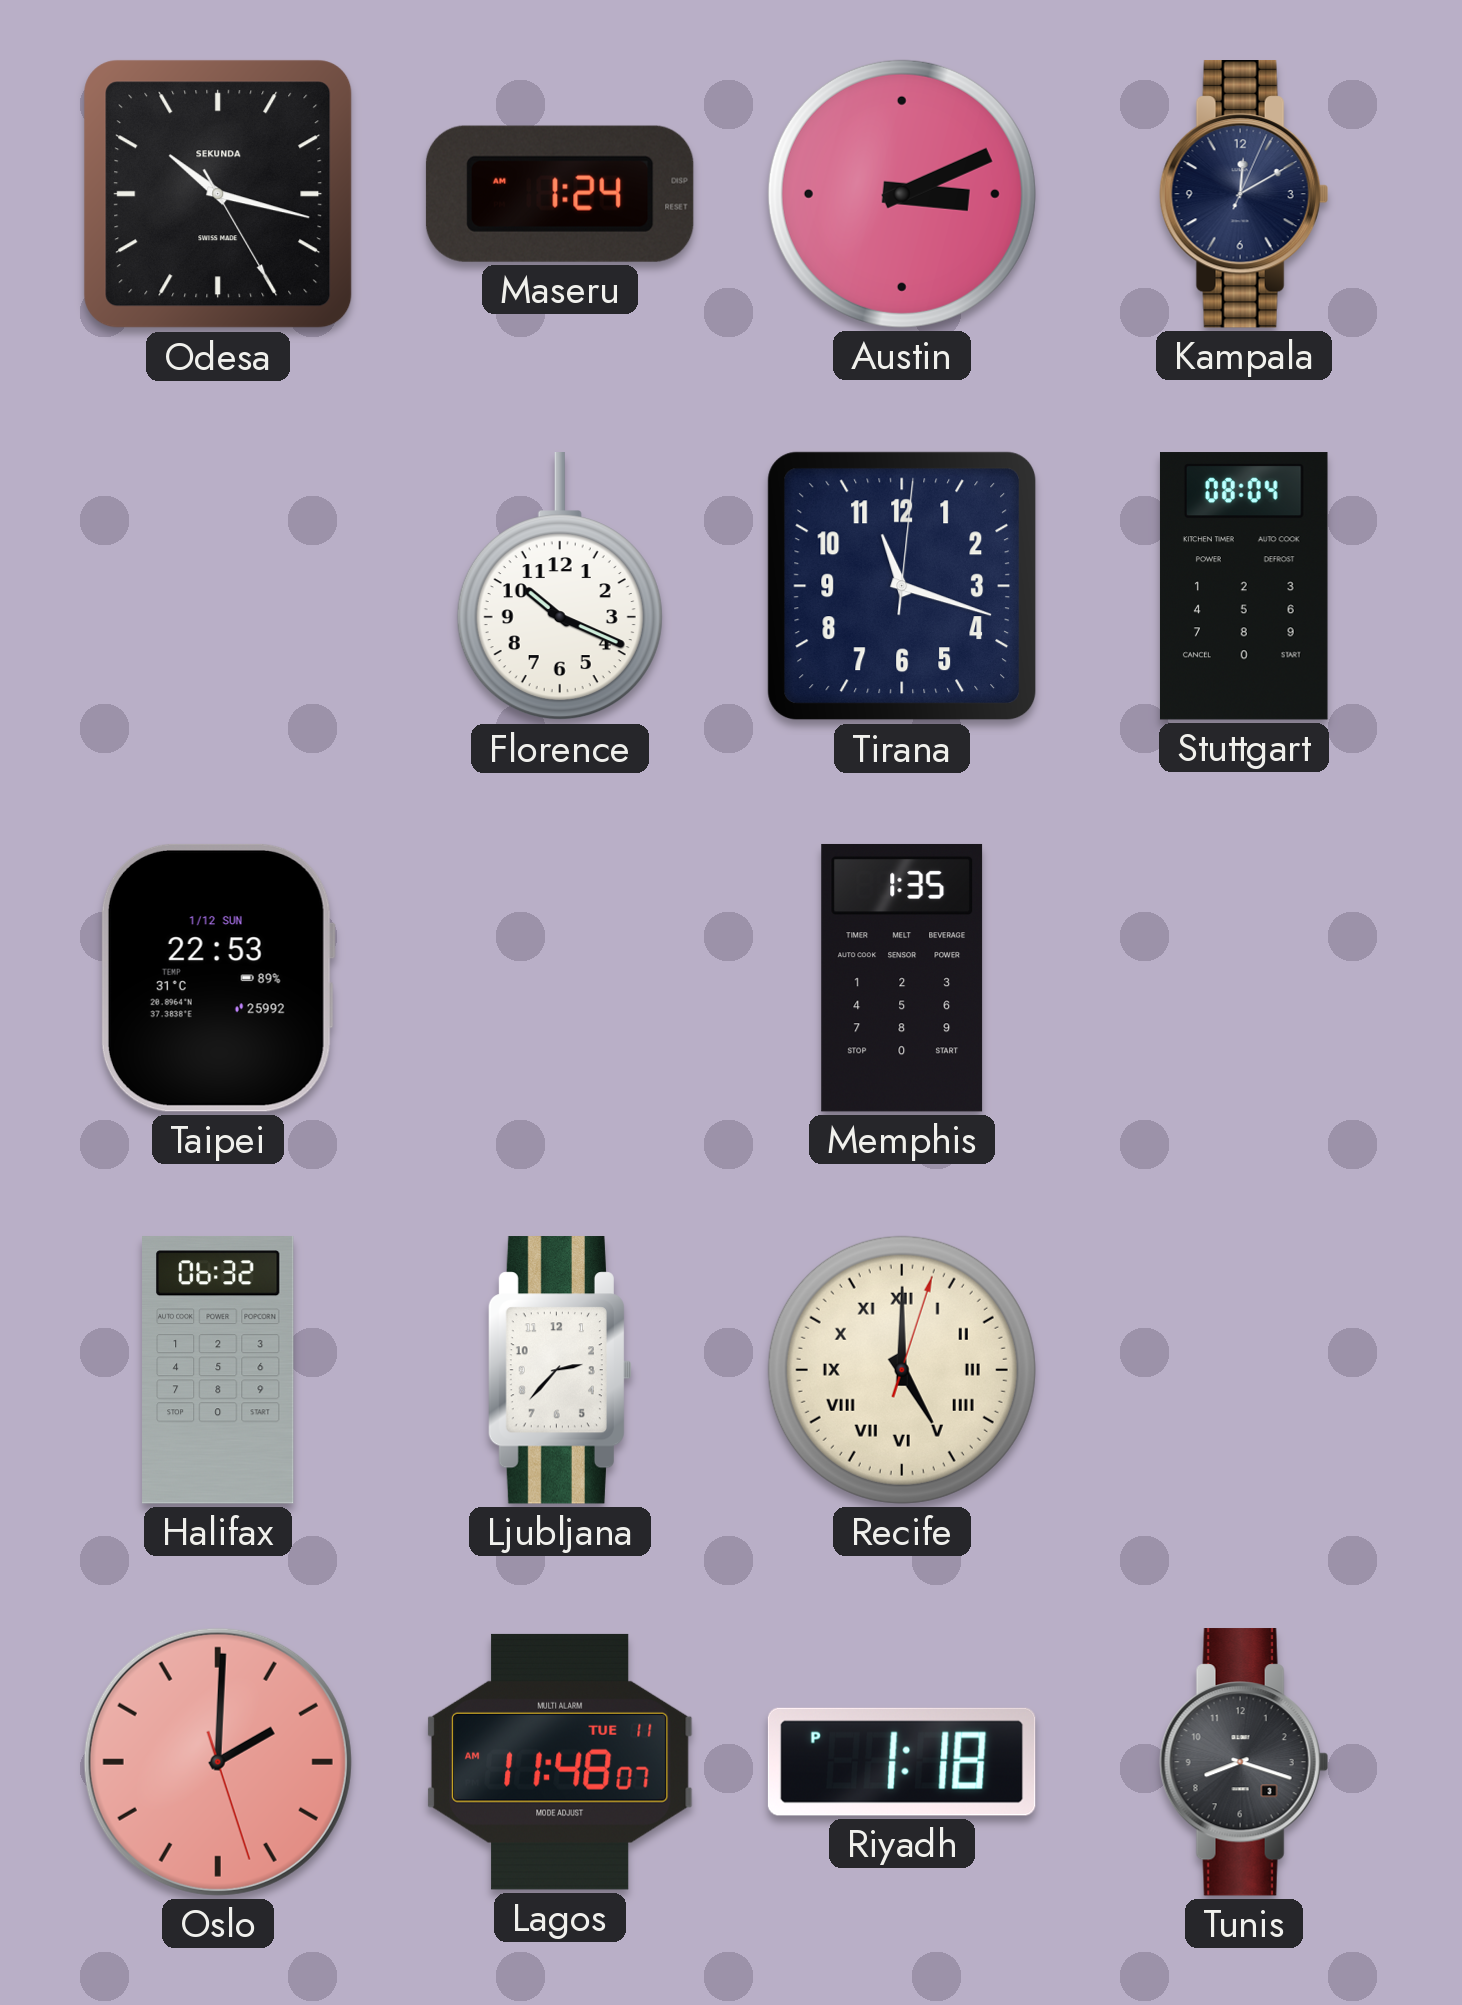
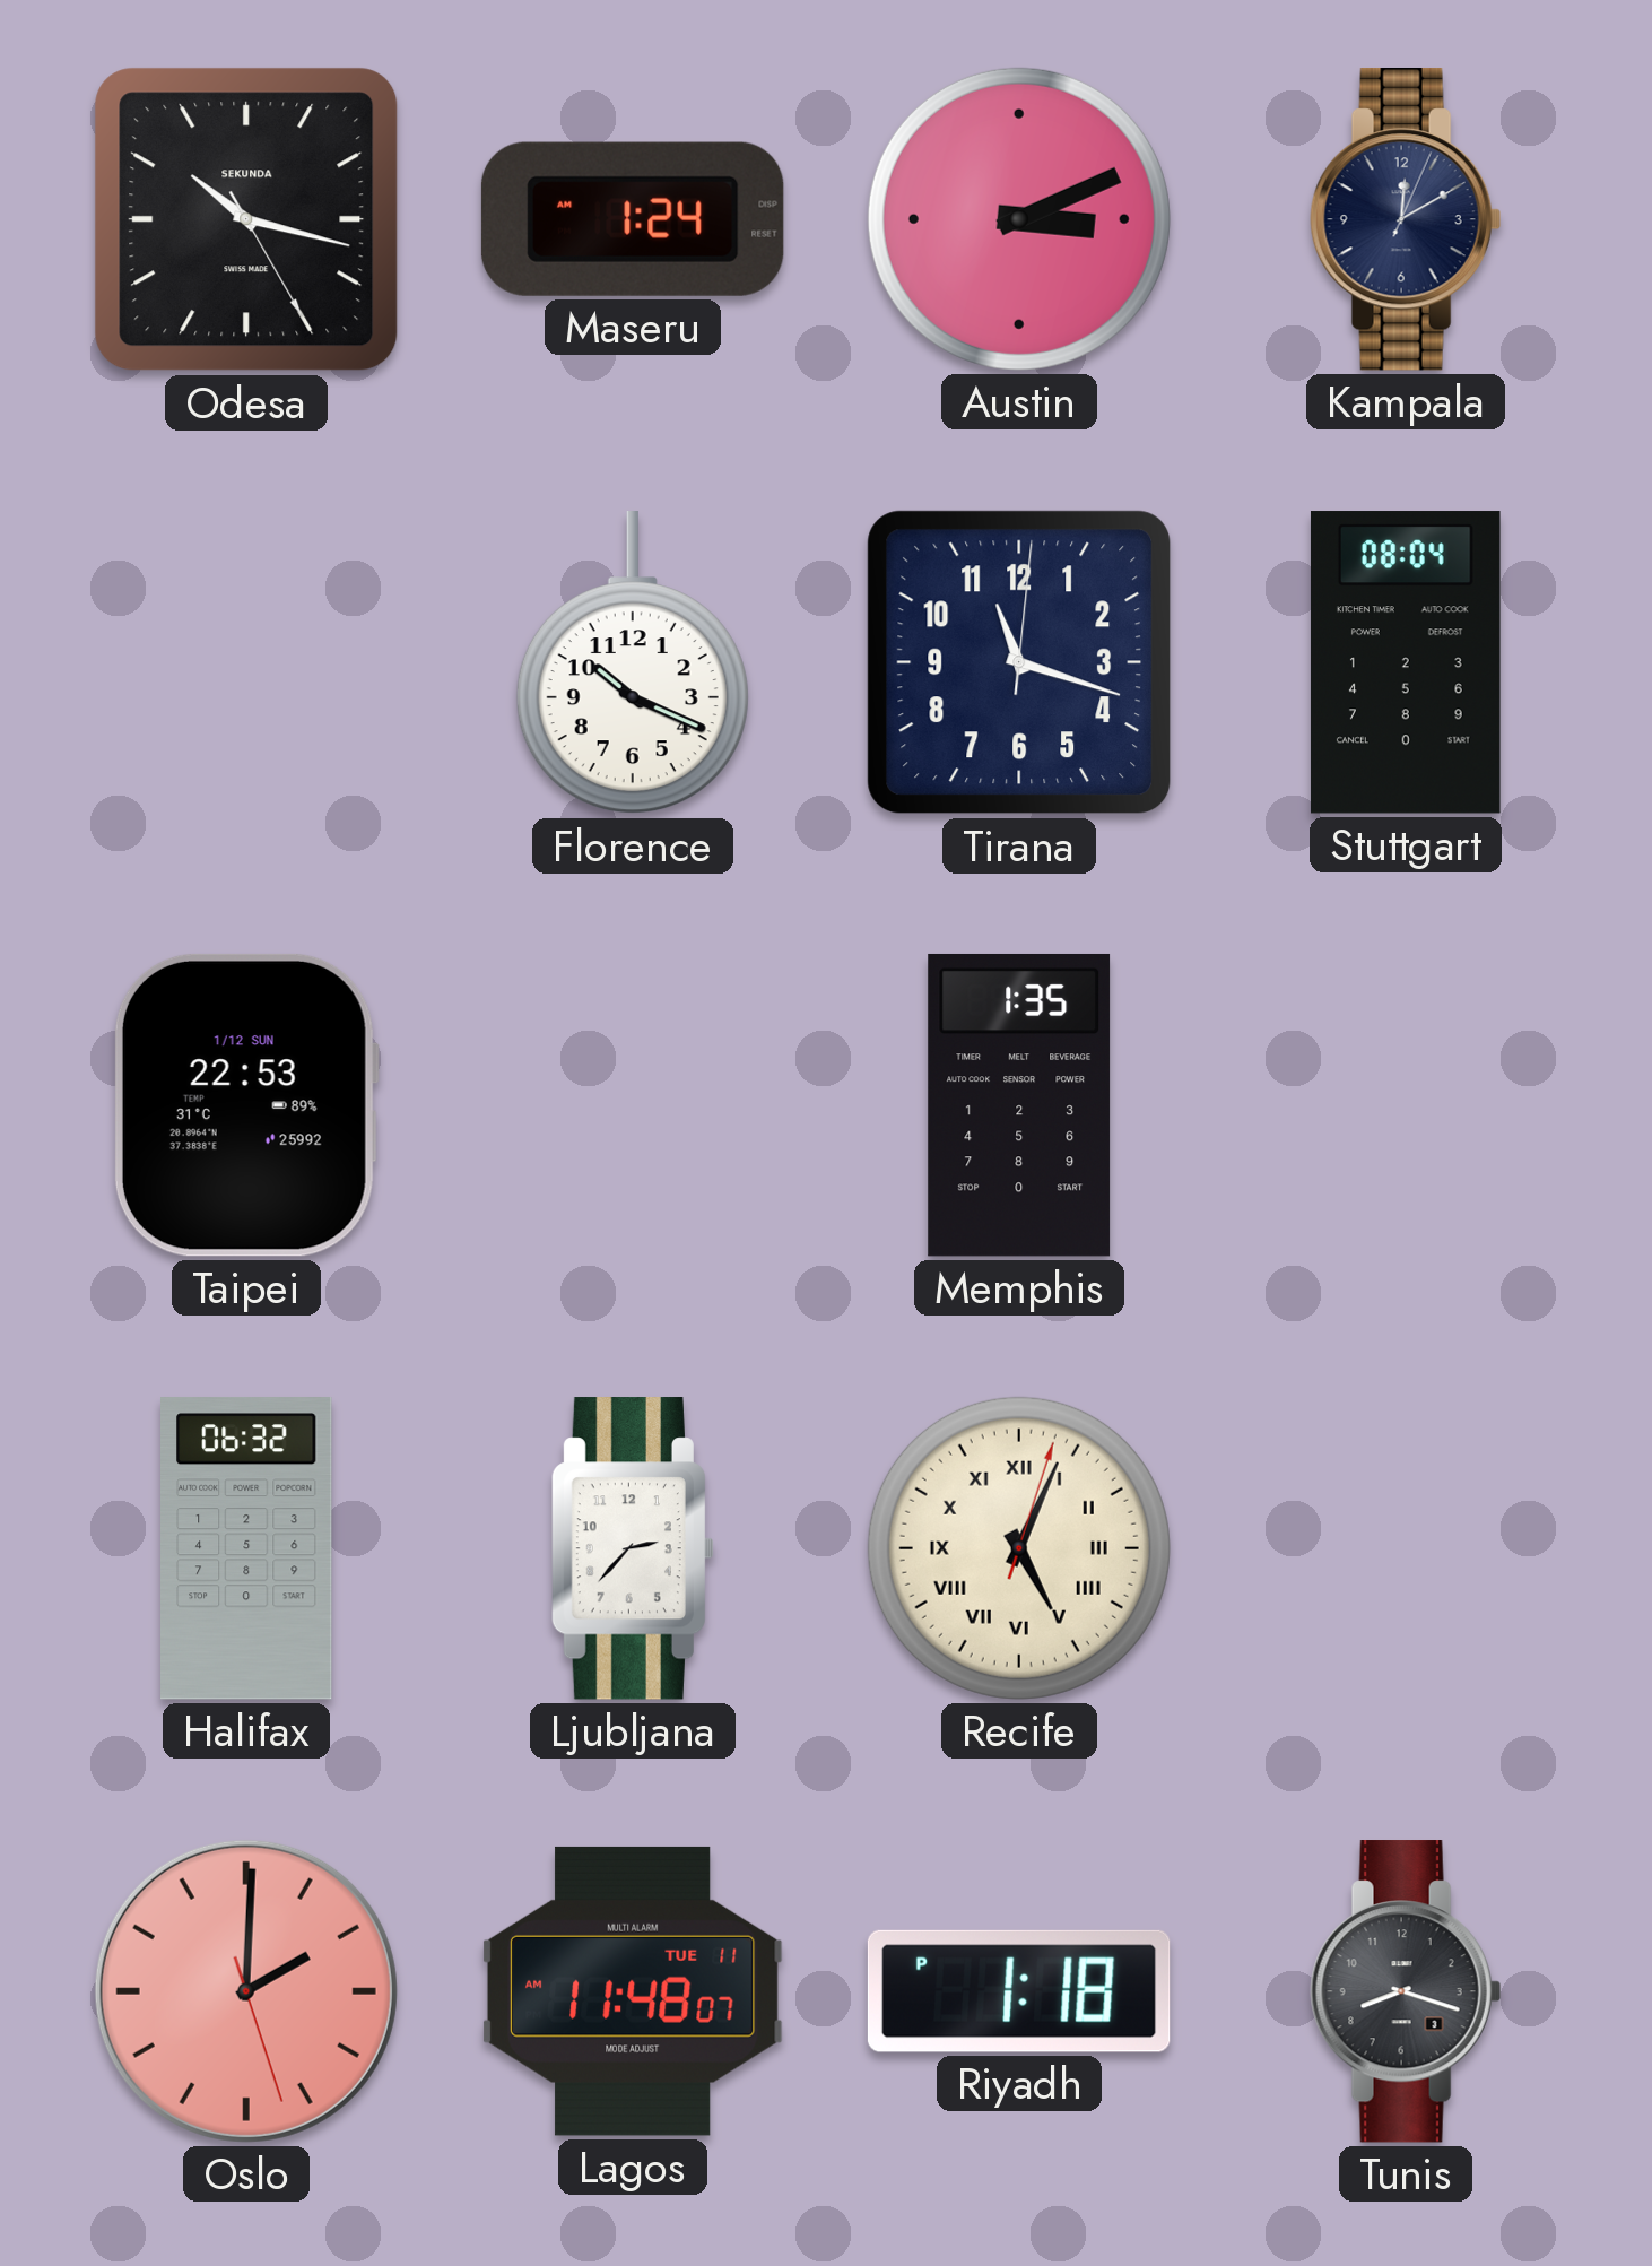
Recife: 5:00 -> 5:04 (1019, 1548)
